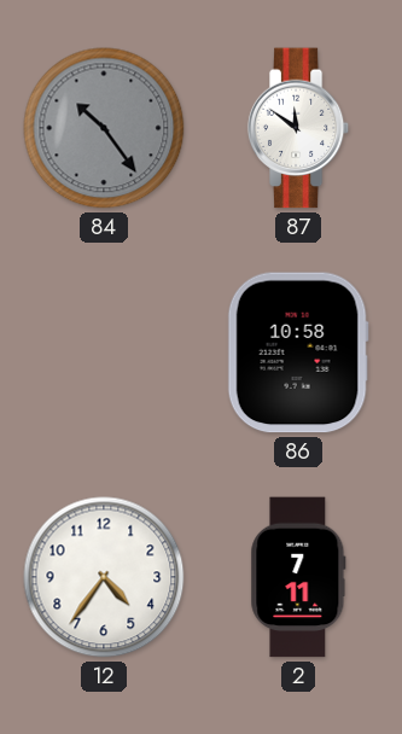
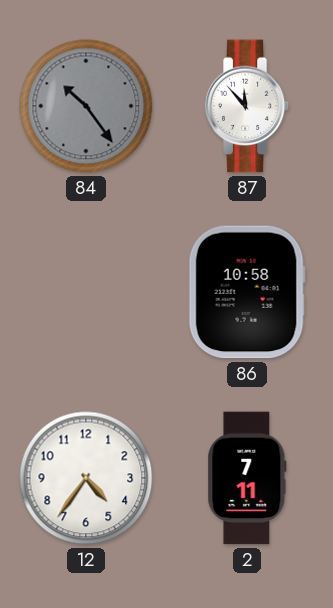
87: 11:51 -> 11:53 (247, 106)
